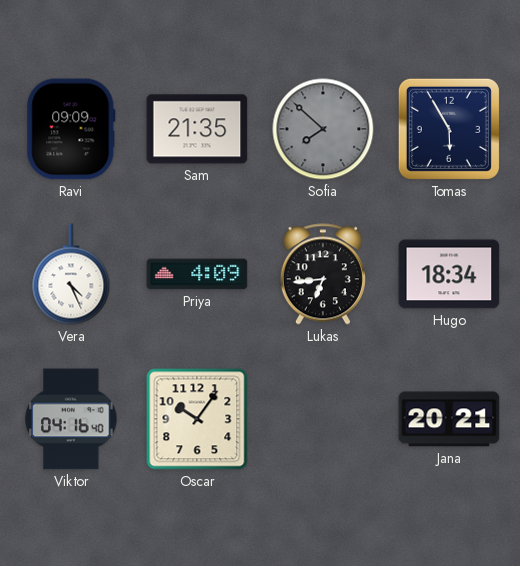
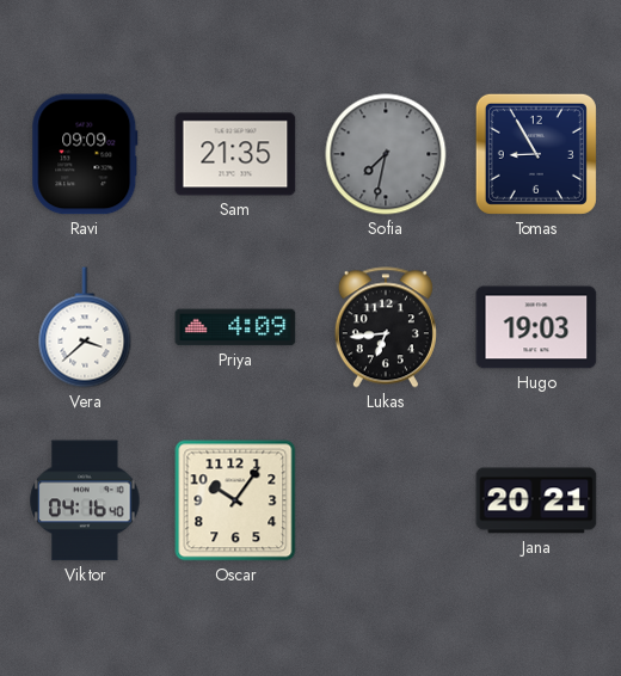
Sofia: 7:52 -> 7:32 (386, 154)
Tomas: 5:55 -> 8:55 (536, 154)
Vera: 4:26 -> 3:38 (85, 327)
Hugo: 18:34 -> 19:03 (536, 327)
